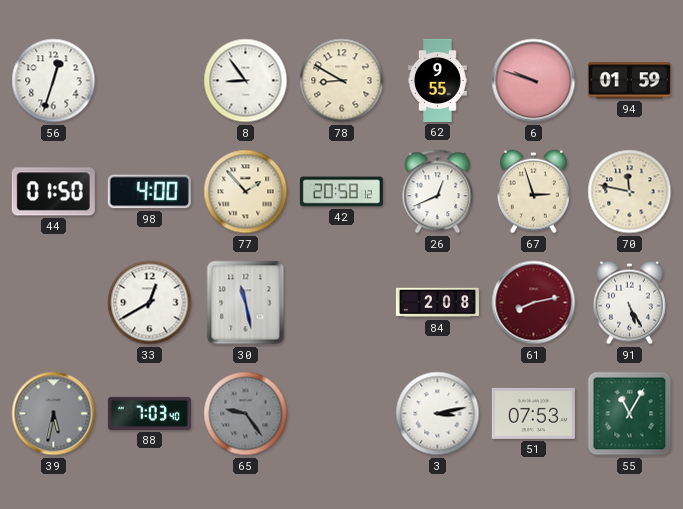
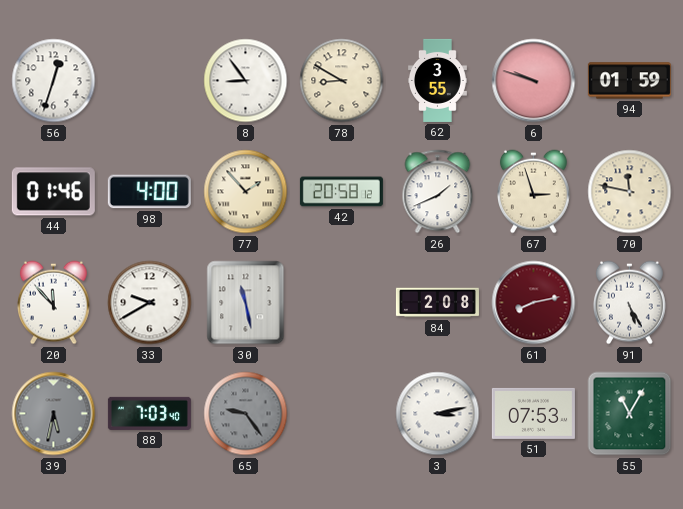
62: 9:55 -> 3:55 (438, 80)
44: 01:50 -> 01:46 (53, 192)
26: 12:41 -> 1:41 (438, 192)
20: none -> 11:53 (54, 303)
33: 12:40 -> 9:40 (150, 303)
